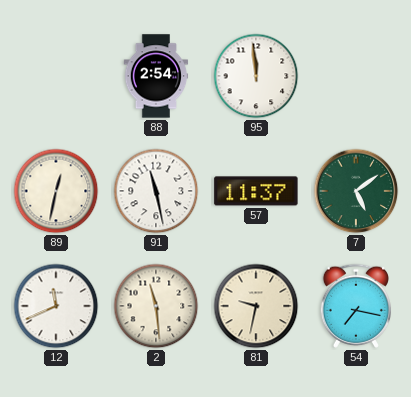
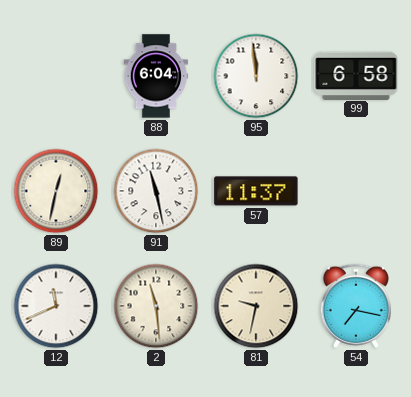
88: 2:54 -> 6:04 (156, 76)
99: none -> 6:58 (356, 75)
7: 5:09 -> none (356, 191)
